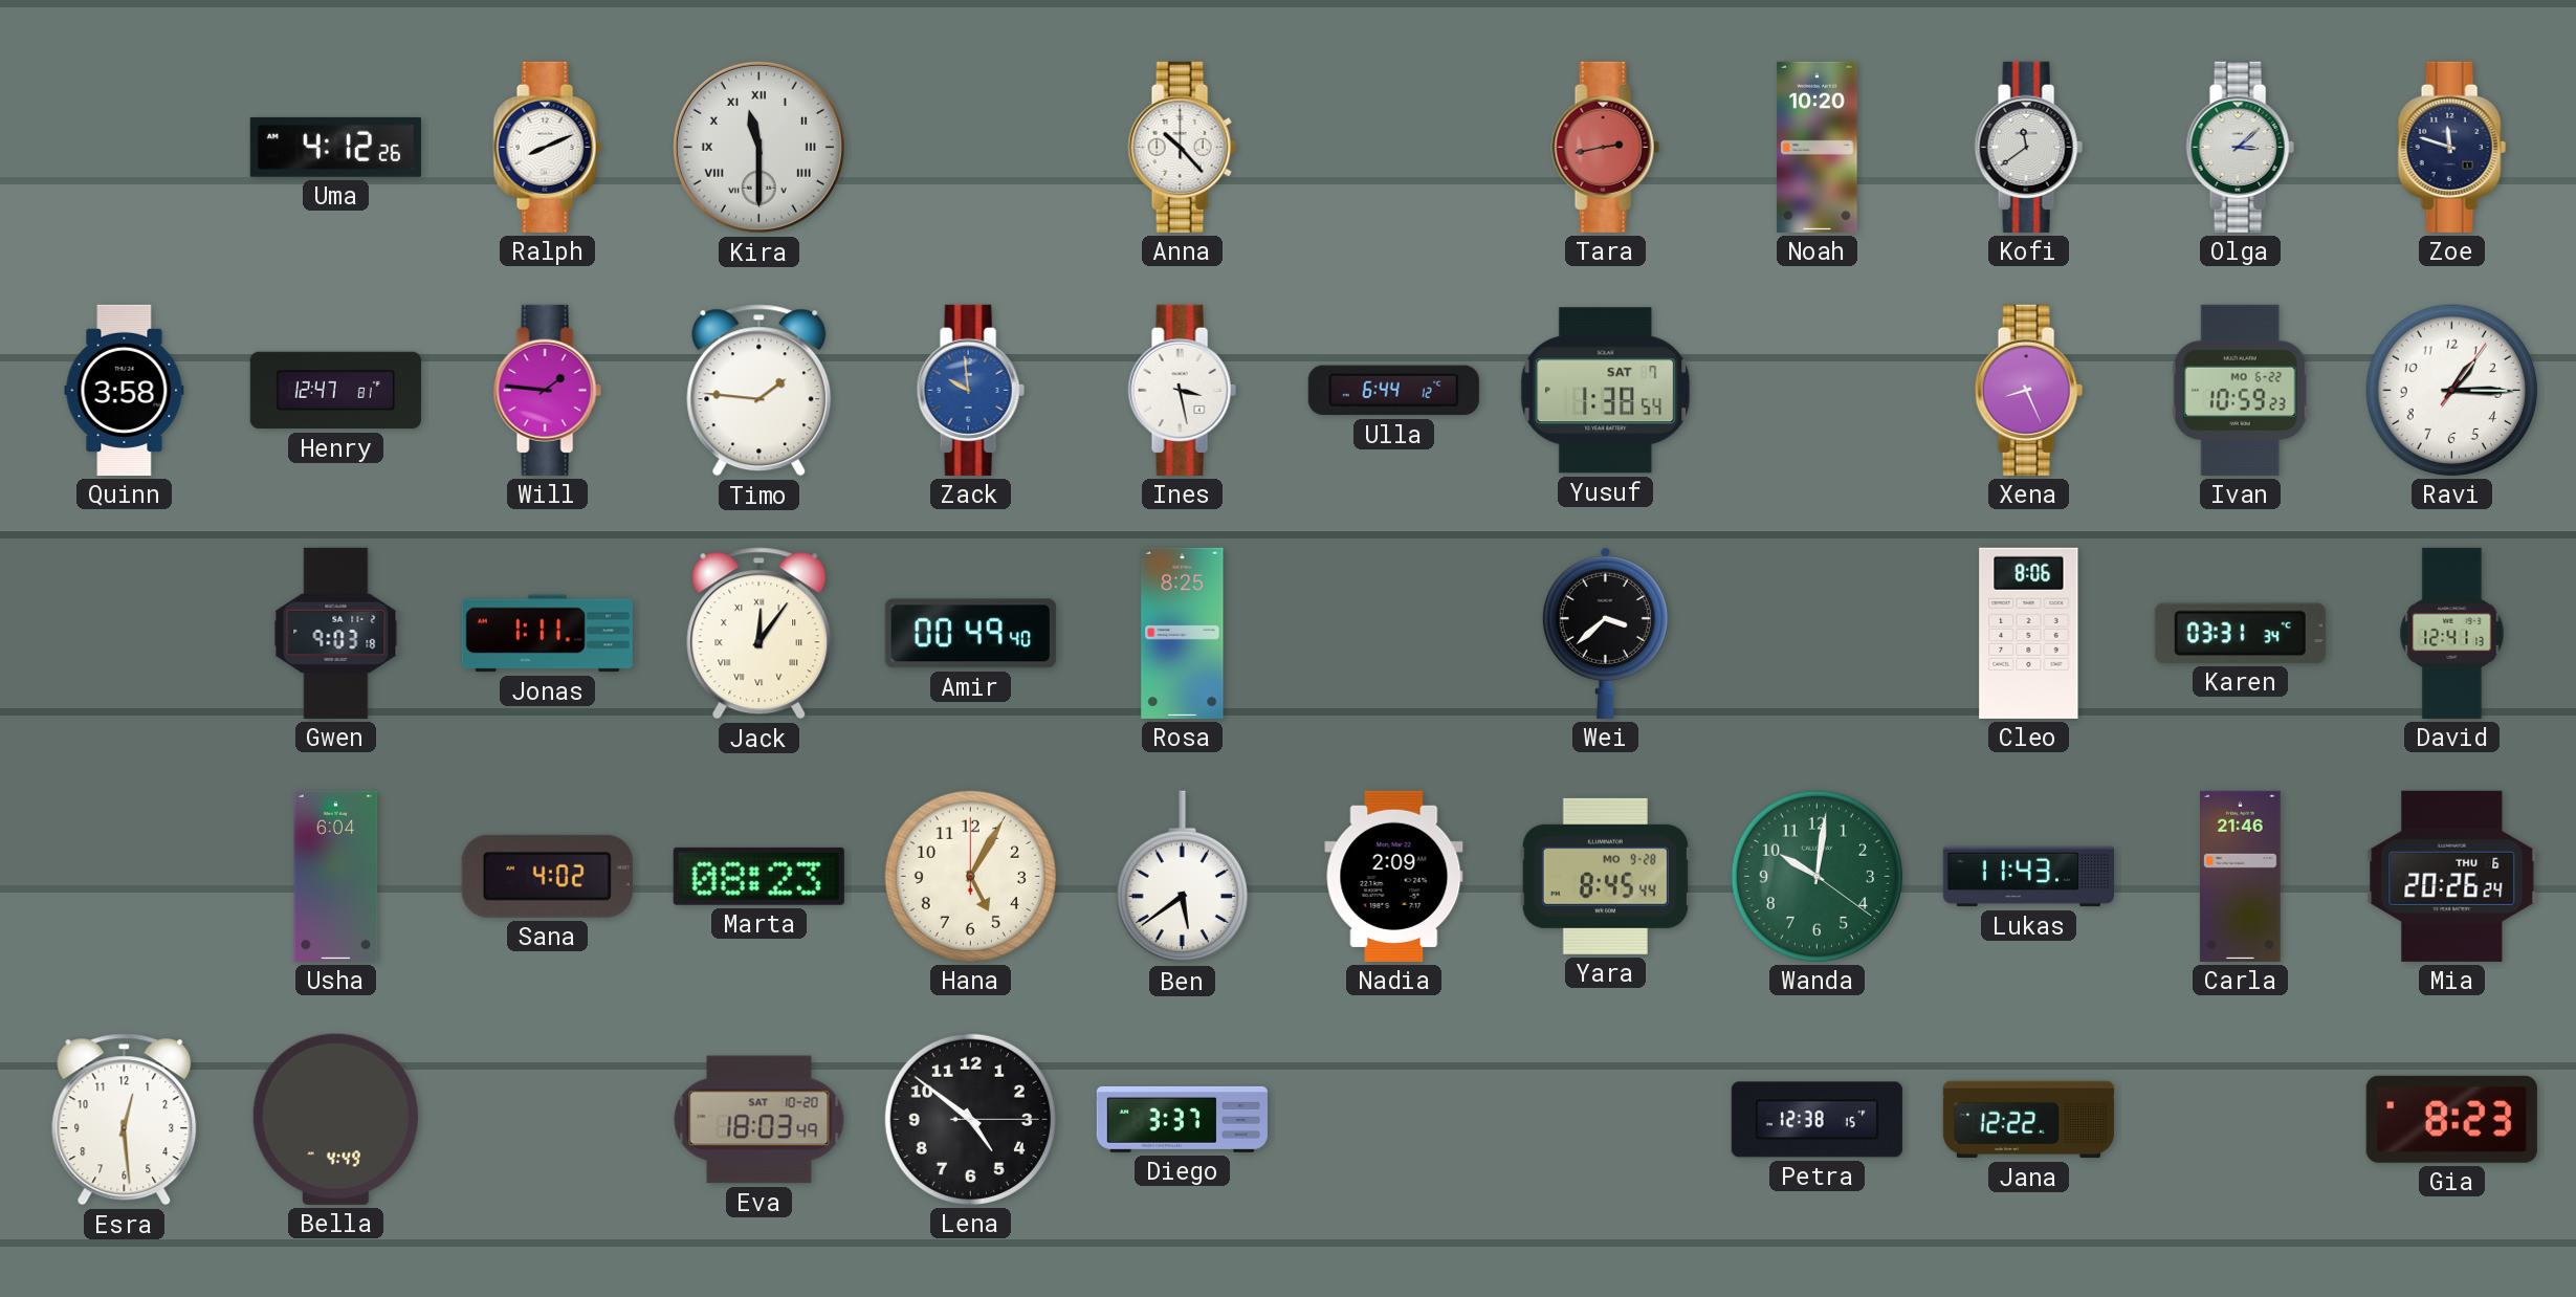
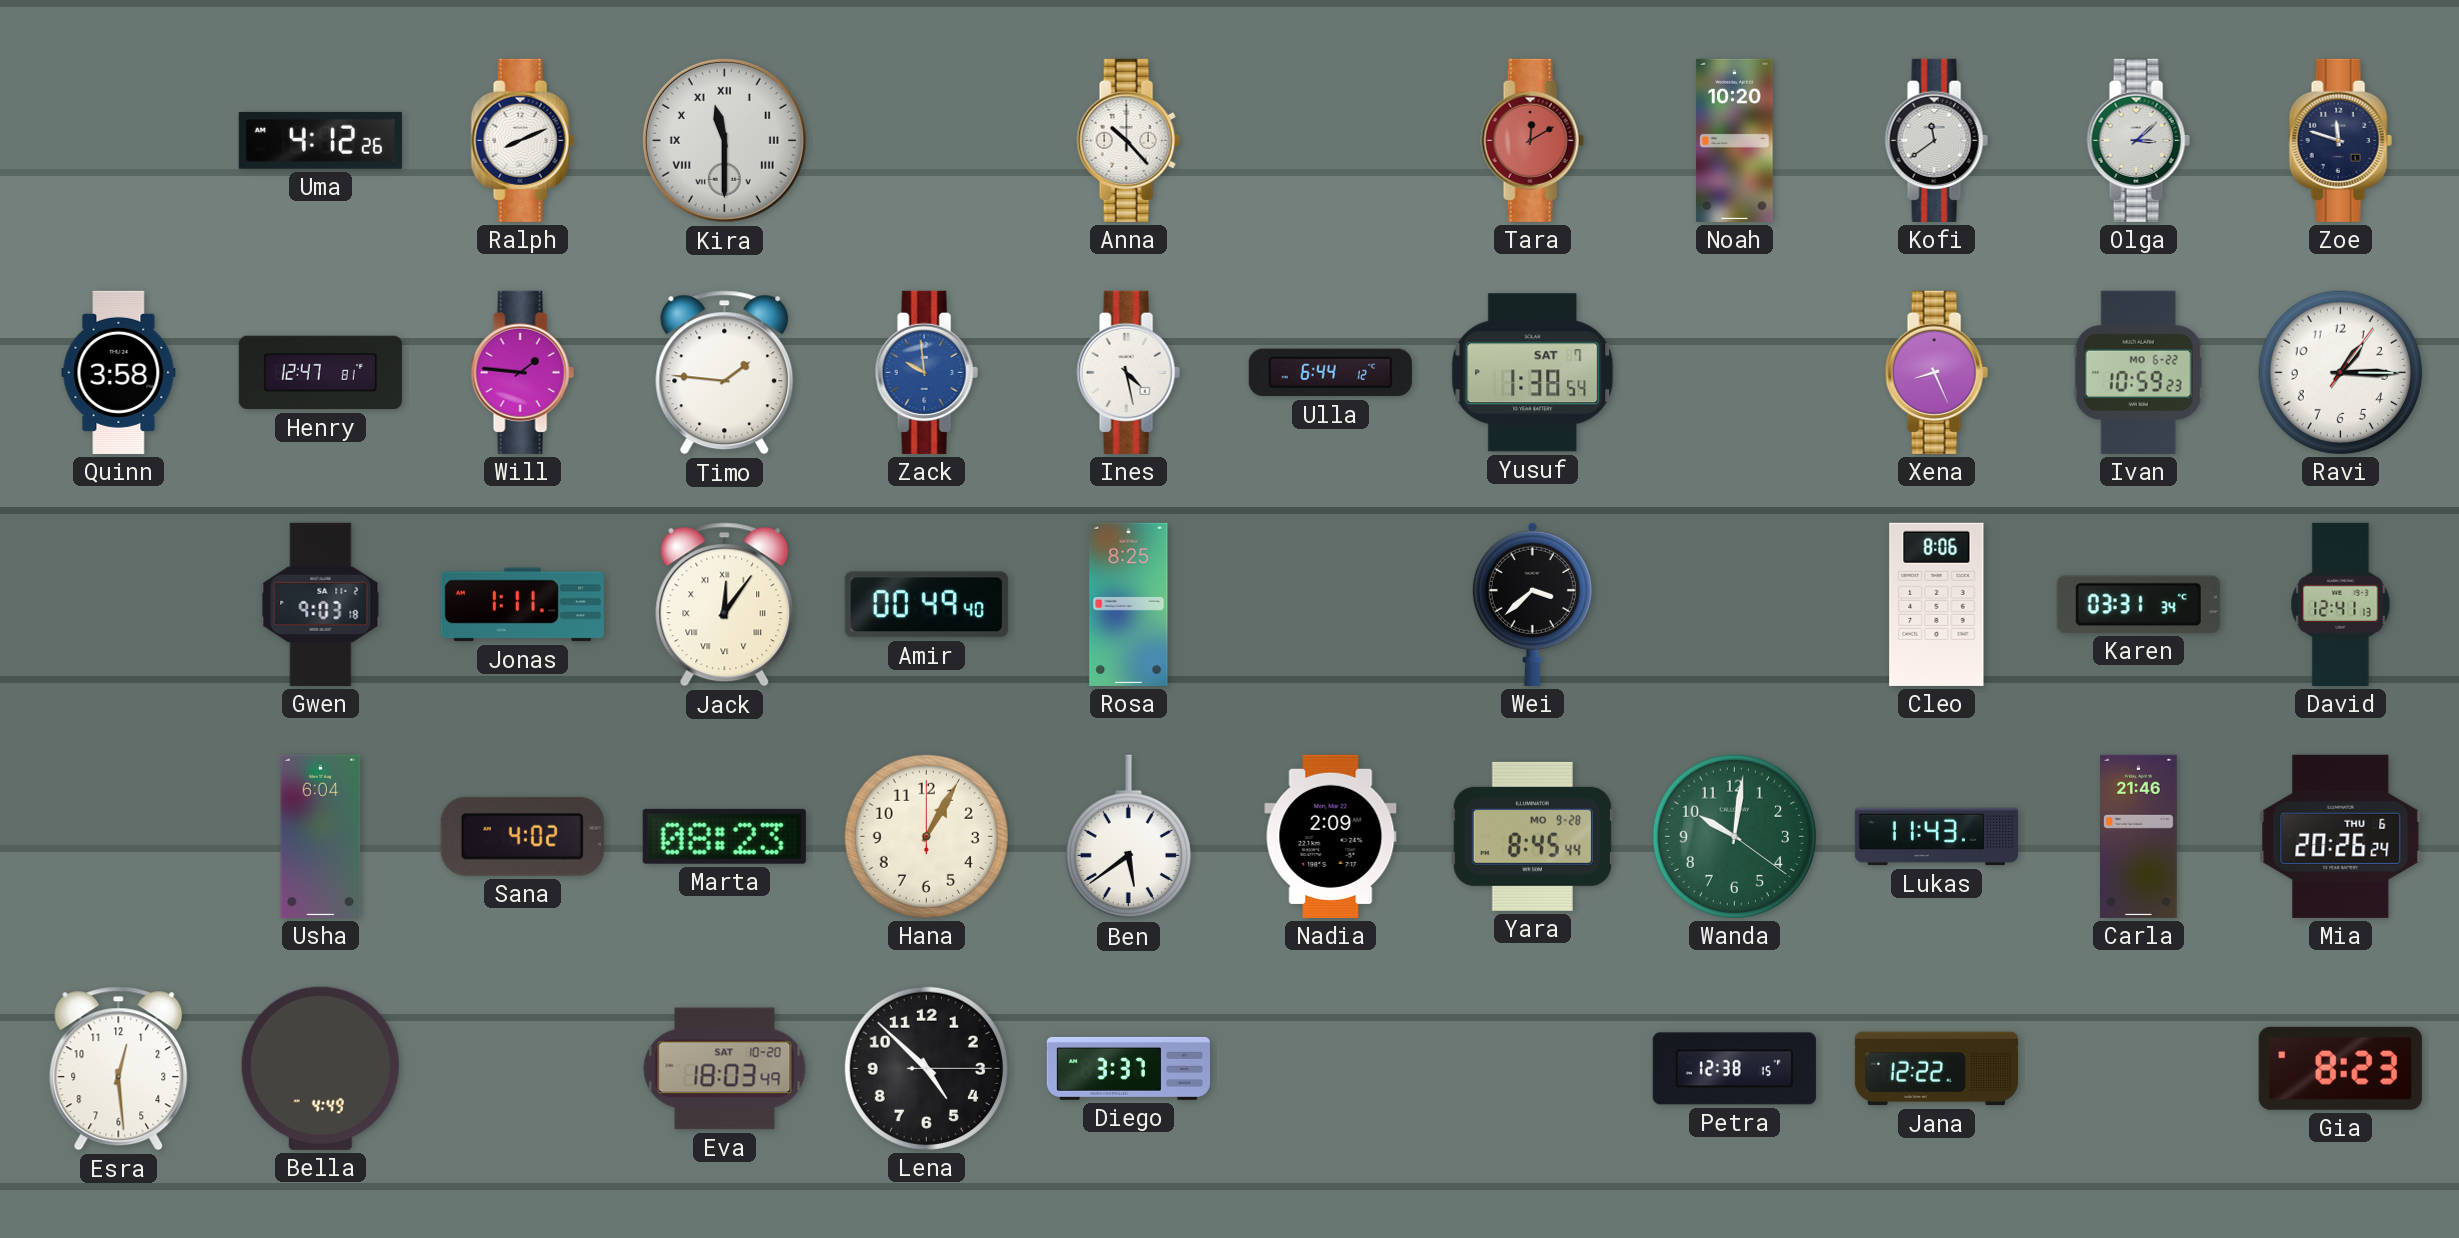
Tara: 2:43 -> 12:10 (1532, 140)
Ines: 3:28 -> 4:28 (1128, 372)
Hana: 5:05 -> 1:05 (926, 836)
Lena: 4:51 -> 4:52 (926, 1068)
